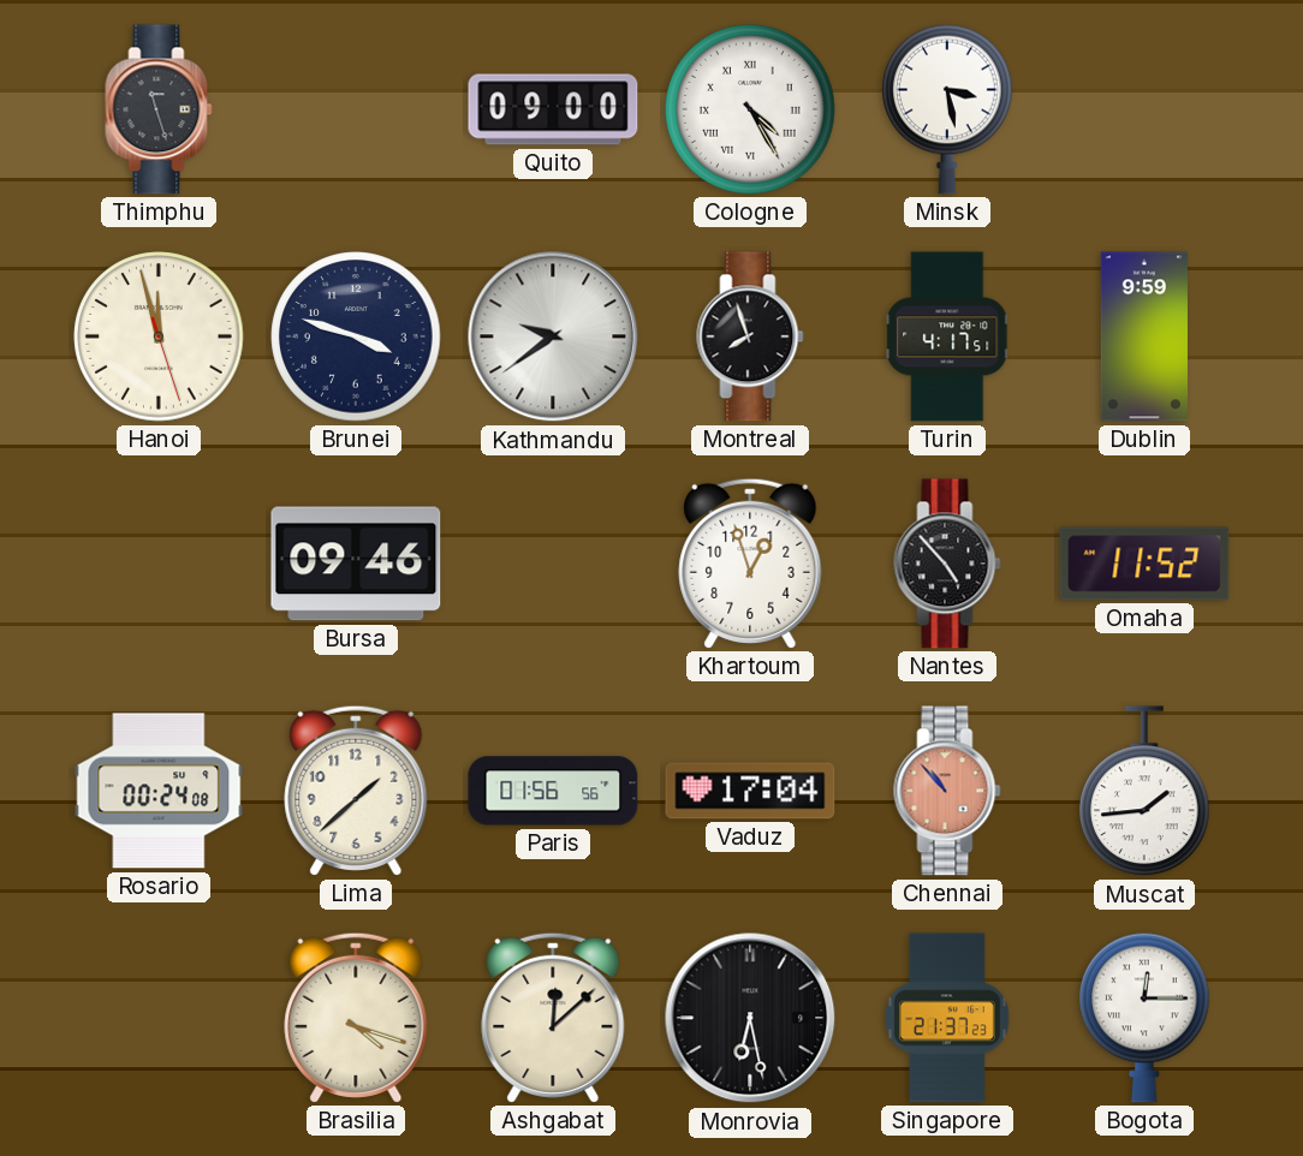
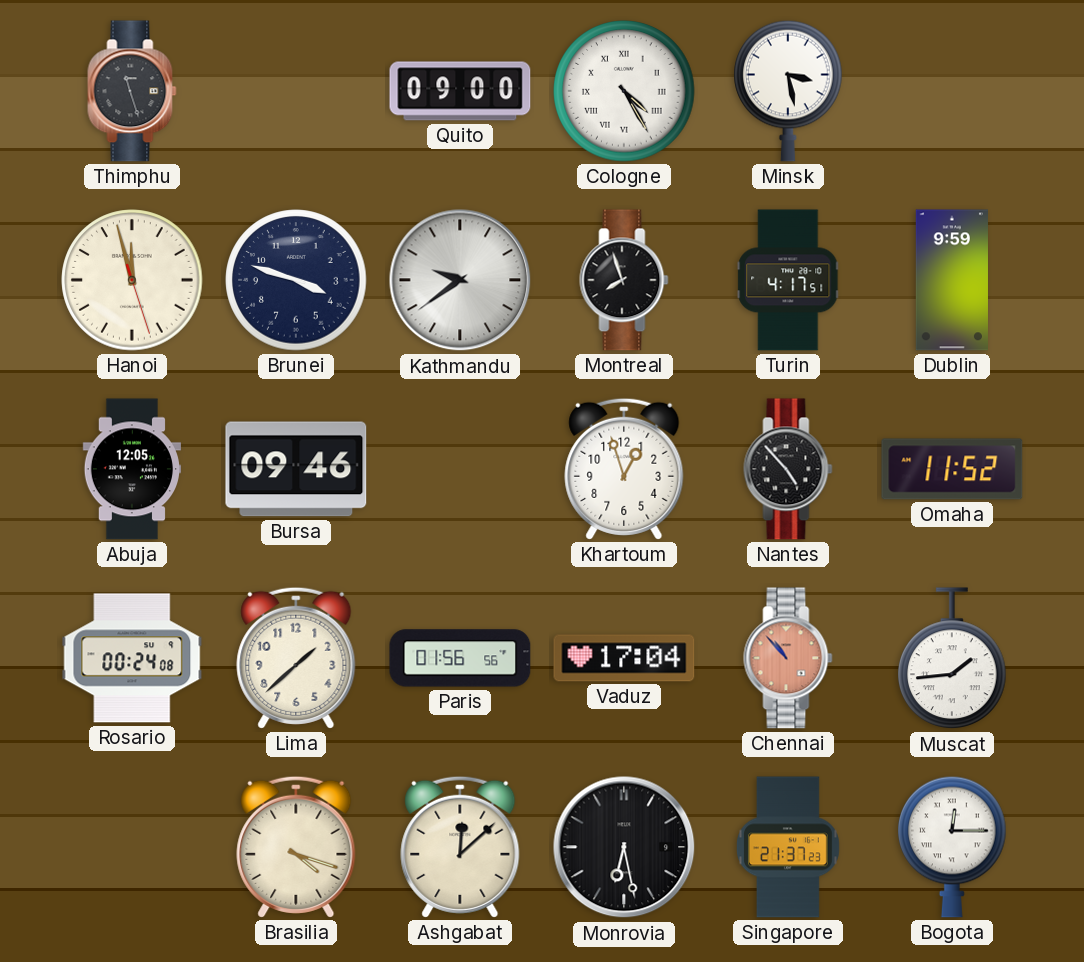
Abuja: none -> 12:05 (131, 469)
